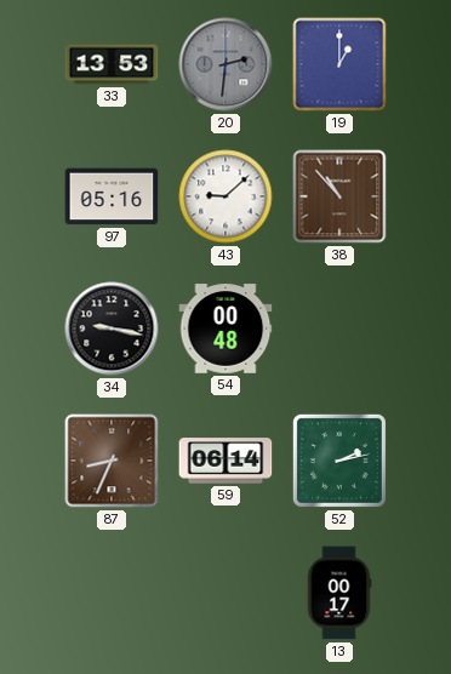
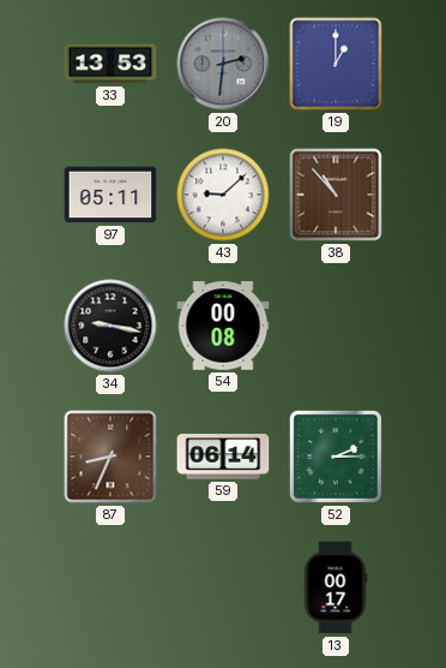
97: 05:16 -> 05:11 (110, 195)
54: 00:48 -> 00:08 (223, 326)
52: 2:13 -> 2:15 (336, 457)
